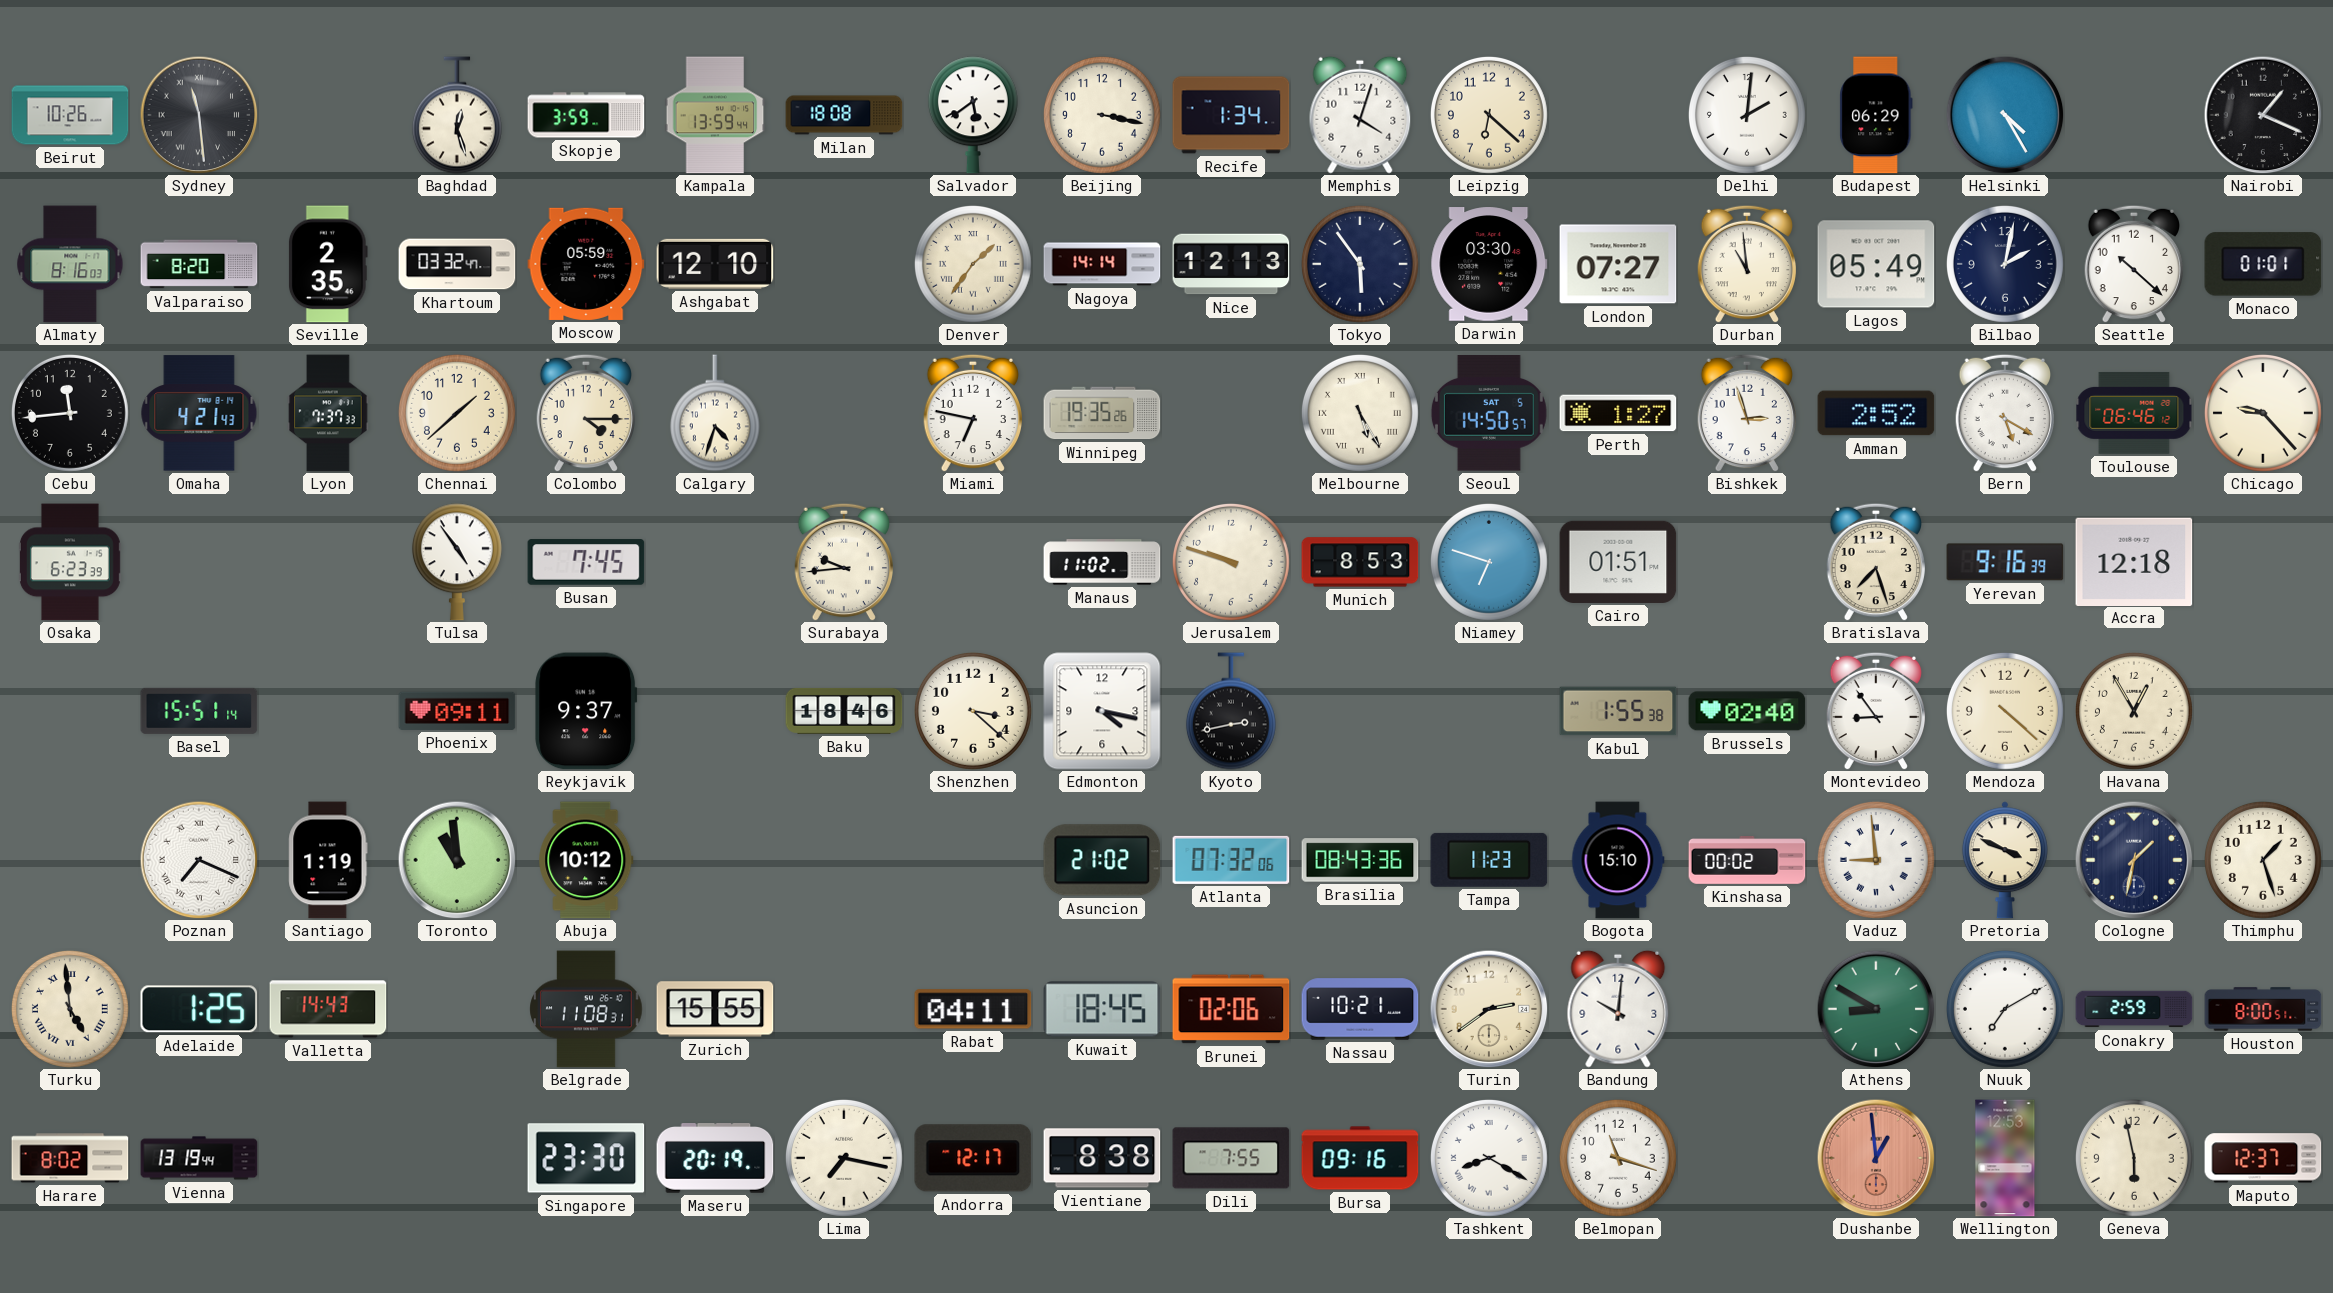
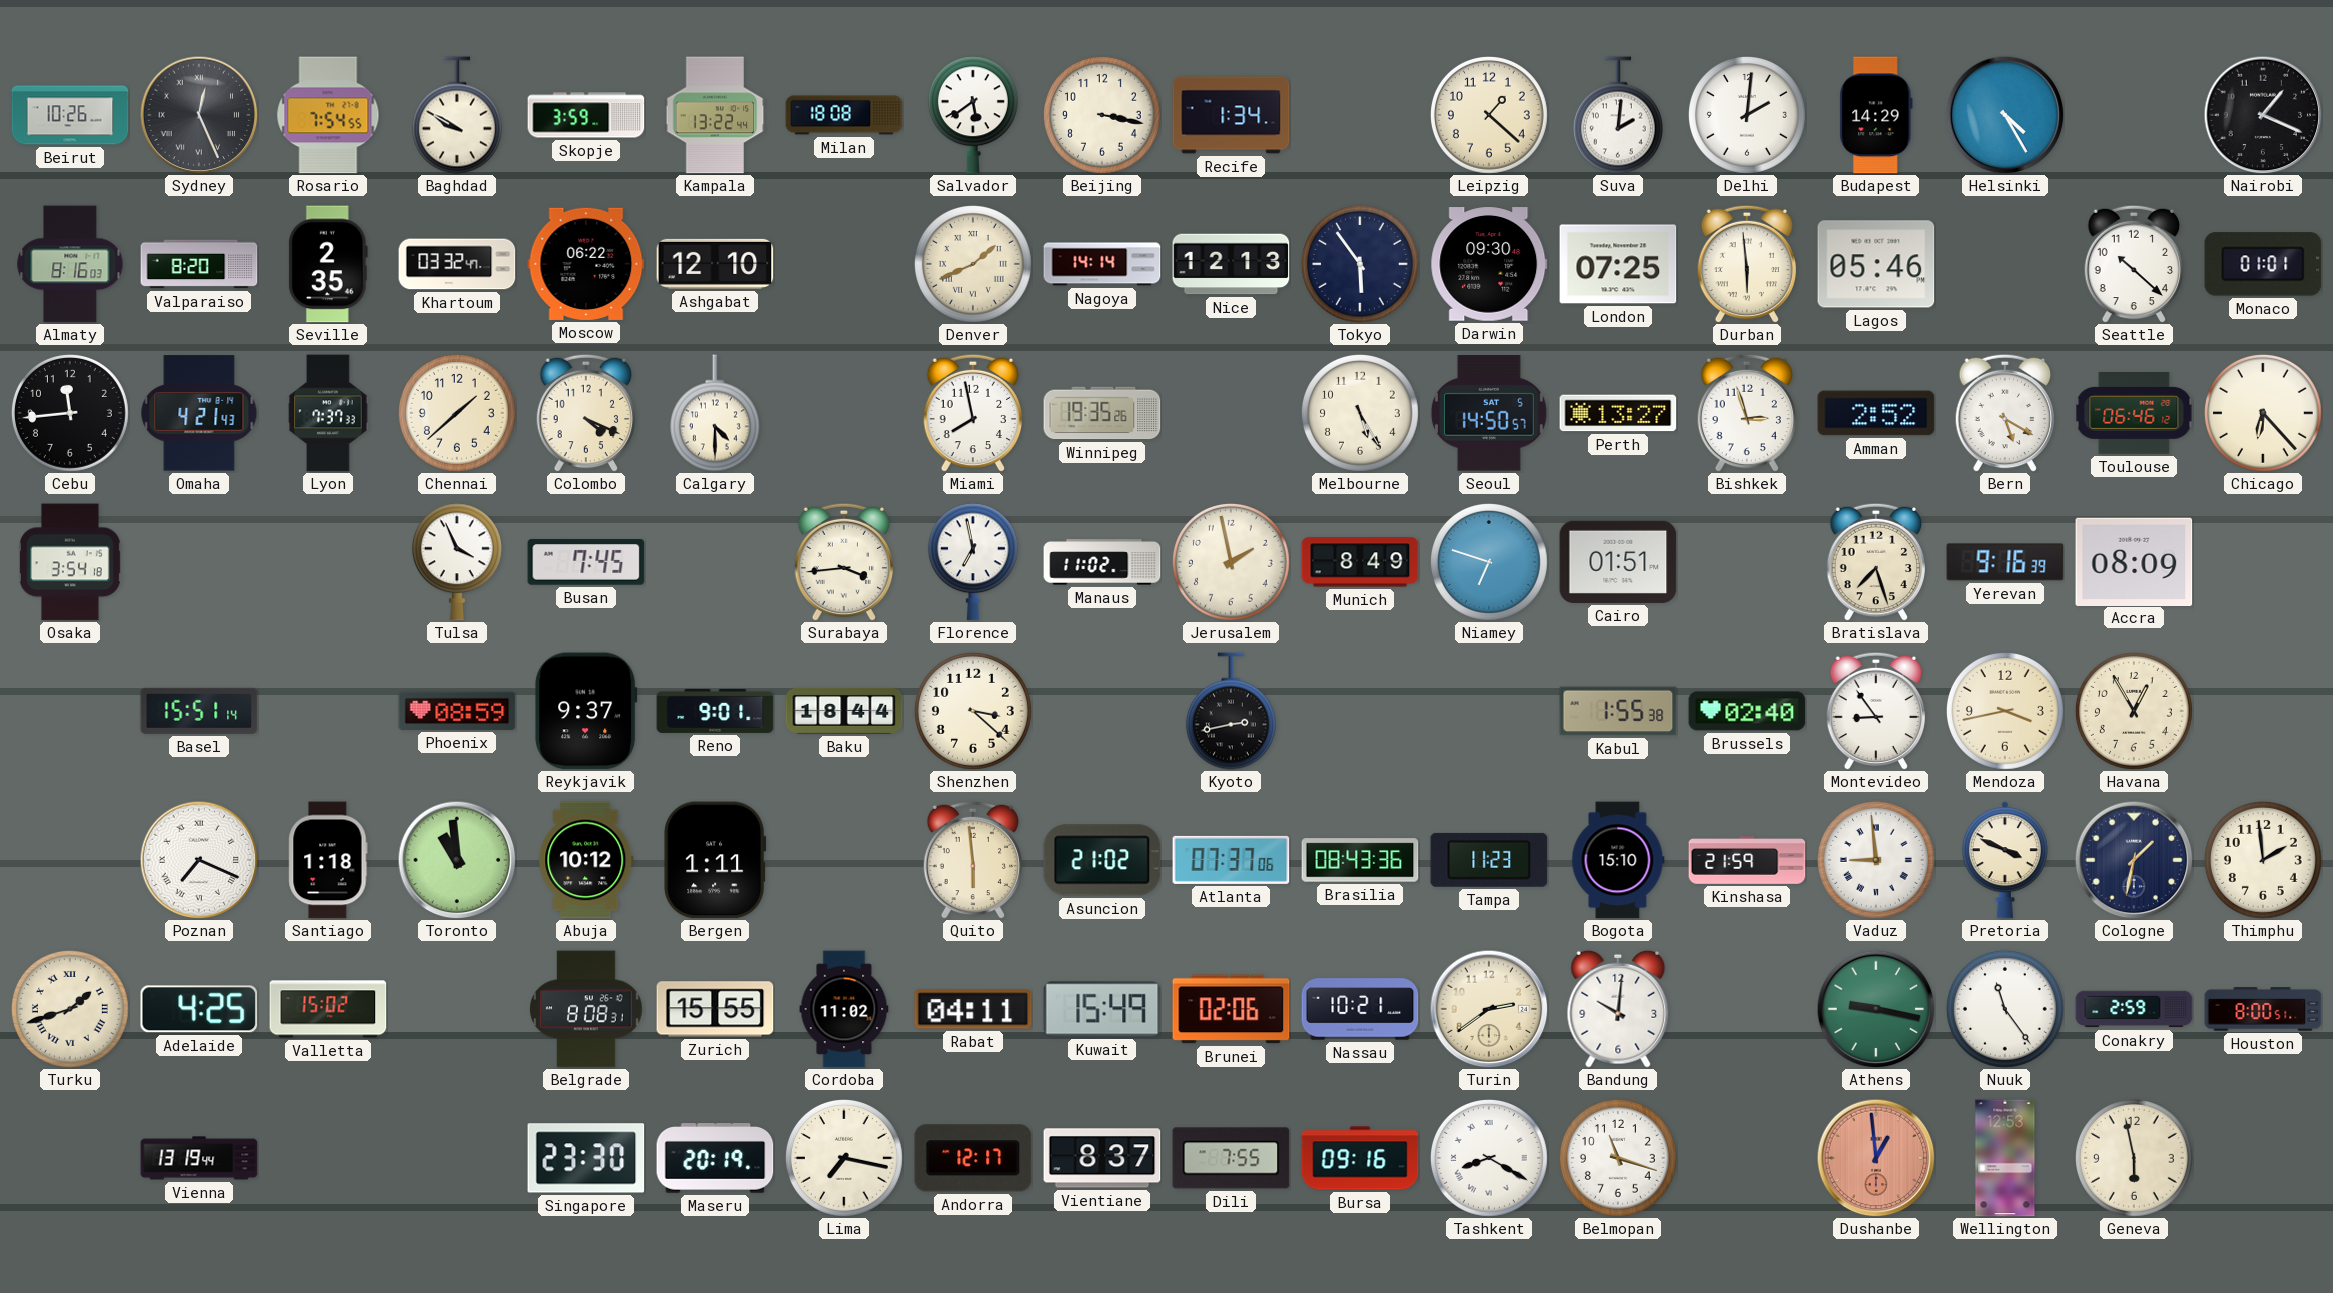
Sydney: 11:29 -> 12:26 (199, 115)
Rosario: none -> 7:54 (328, 115)
Baghdad: 12:27 -> 9:50 (457, 115)
Kampala: 13:59 -> 13:22 (715, 115)
Memphis: 4:03 -> none (1360, 115)
Leipzig: 6:22 -> 1:22 (1489, 115)
Suva: none -> 2:01 (1618, 115)
Budapest: 06:29 -> 14:29 (1876, 115)
Moscow: 05:59 -> 06:22 (586, 264)
Denver: 1:36 -> 1:41 (973, 264)
Darwin: 03:30 -> 09:30 (1489, 264)
London: 07:27 -> 07:25 (1618, 264)
Durban: 10:59 -> 5:59 (1747, 264)
Lagos: 05:49 -> 05:46 (1876, 264)
Bilbao: 2:02 -> none (2005, 264)
Colombo: 4:15 -> 4:19 (586, 413)
Calgary: 4:33 -> 4:30 (715, 413)
Miami: 6:47 -> 7:58 (973, 413)
Melbourne numerals: Roman -> Arabic (1360, 413)
Perth: 1:27 -> 13:27 (1618, 413)
Chicago: 9:23 -> 6:23 (2263, 413)
Osaka: 6:23 -> 3:54 (70, 562)
Tulsa: 4:54 -> 3:56 (457, 562)
Surabaya: 9:44 -> 3:44 (844, 562)
Florence: none -> 6:58 (973, 562)
Jerusalem: 9:48 -> 1:58 (1231, 562)
Munich: 8:53 -> 8:49 (1360, 562)
Accra: 12:18 -> 08:09 (2134, 561)
Phoenix: 09:11 -> 08:59 (457, 711)
Reno: none -> 9:01 (715, 711)
Baku: 18:46 -> 18:44 (844, 711)
Edmonton: 4:17 -> none (1102, 711)
Mendoza: 4:22 -> 3:43 (2005, 711)
Santiago: 1:19 -> 1:18 (328, 860)
Bergen: none -> 1:11 (715, 860)
Quito: none -> 5:59 (973, 860)
Atlanta: 07:32 -> 07:37 (1231, 860)
Kinshasa: 00:02 -> 21:59 (1747, 861)
Thimphu: 1:27 -> 1:59 (2263, 860)
Turku: 4:59 -> 1:42 (70, 1009)
Adelaide: 1:25 -> 4:25 (199, 1009)
Valletta: 14:43 -> 15:02 (328, 1009)
Belgrade: 11:08 -> 8:08 (586, 1009)
Cordoba: none -> 11:02 (844, 1009)
Kuwait: 18:45 -> 15:49 (1102, 1009)
Athens: 8:50 -> 9:17 (1876, 1009)
Nuuk: 7:10 -> 11:24 (2005, 1009)
Harare: 8:02 -> none (70, 1158)
Vientiane: 8:38 -> 8:37 (1102, 1158)
Maputo: 12:37 -> none (2263, 1158)
